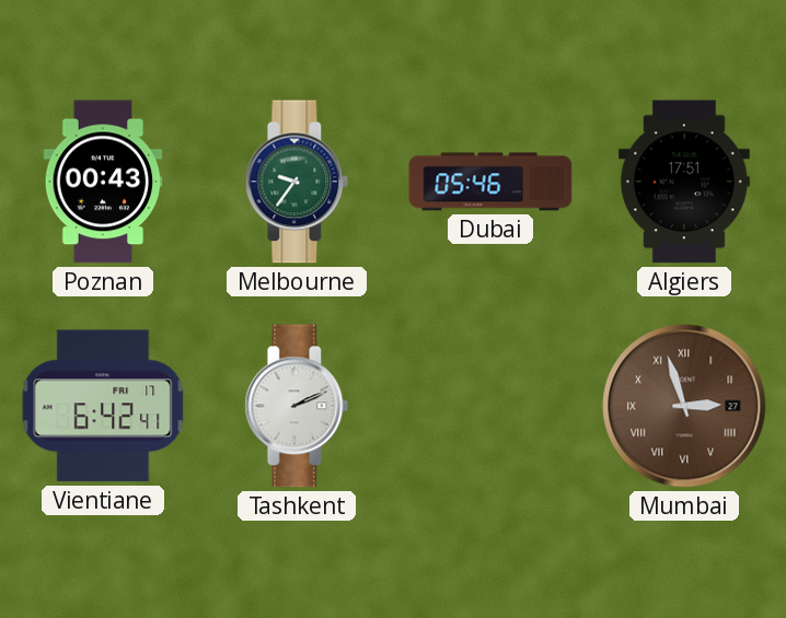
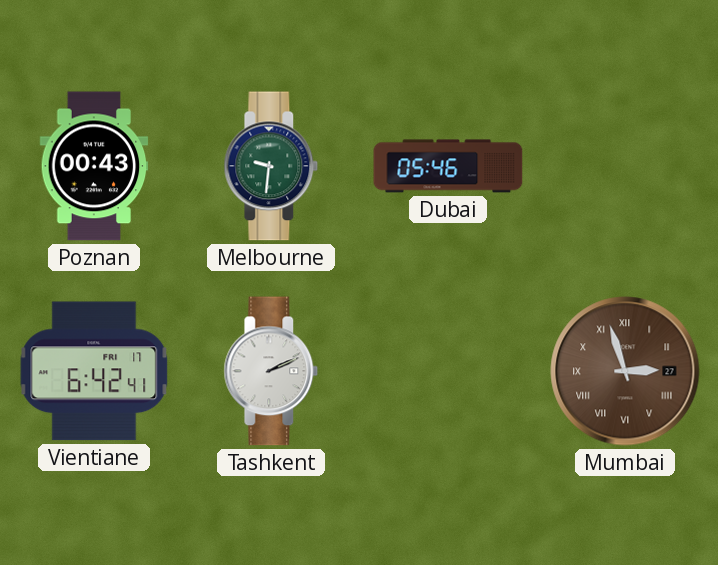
Melbourne: 9:36 -> 9:31 (271, 166)
Algiers: 17:51 -> none (684, 182)
